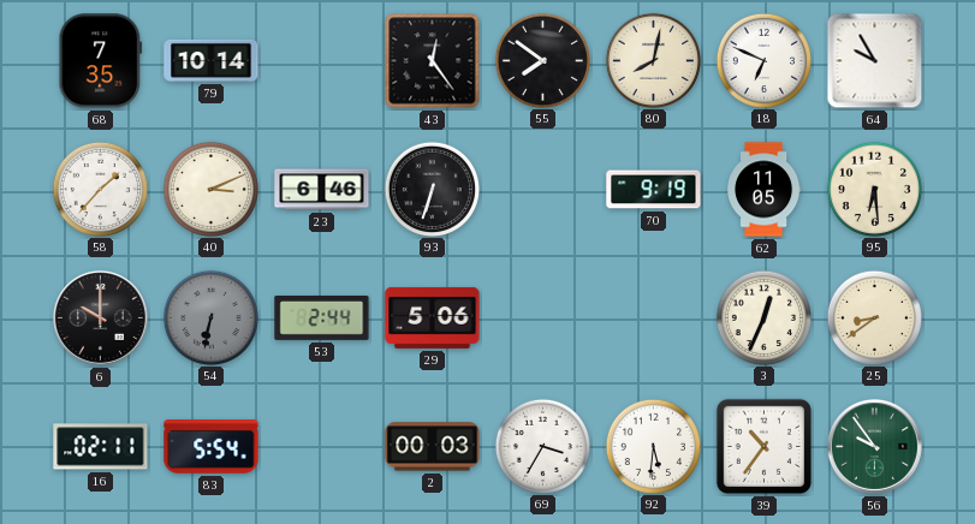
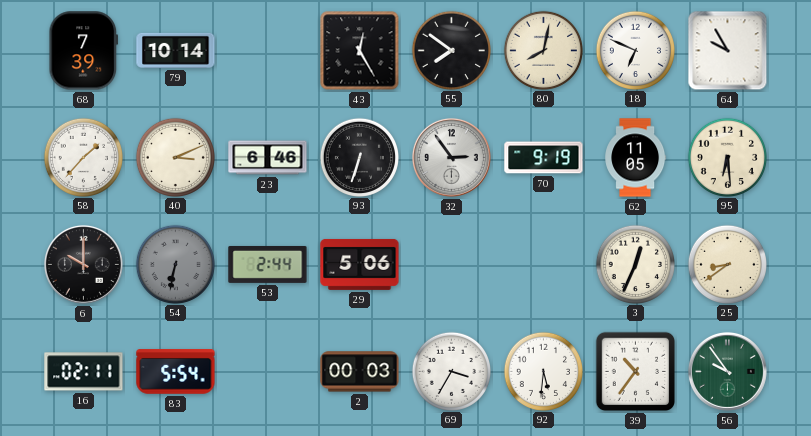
68: 7:35 -> 7:39 (84, 51)
43: 12:24 -> 12:25 (360, 51)
32: none -> 2:54 (451, 157)
